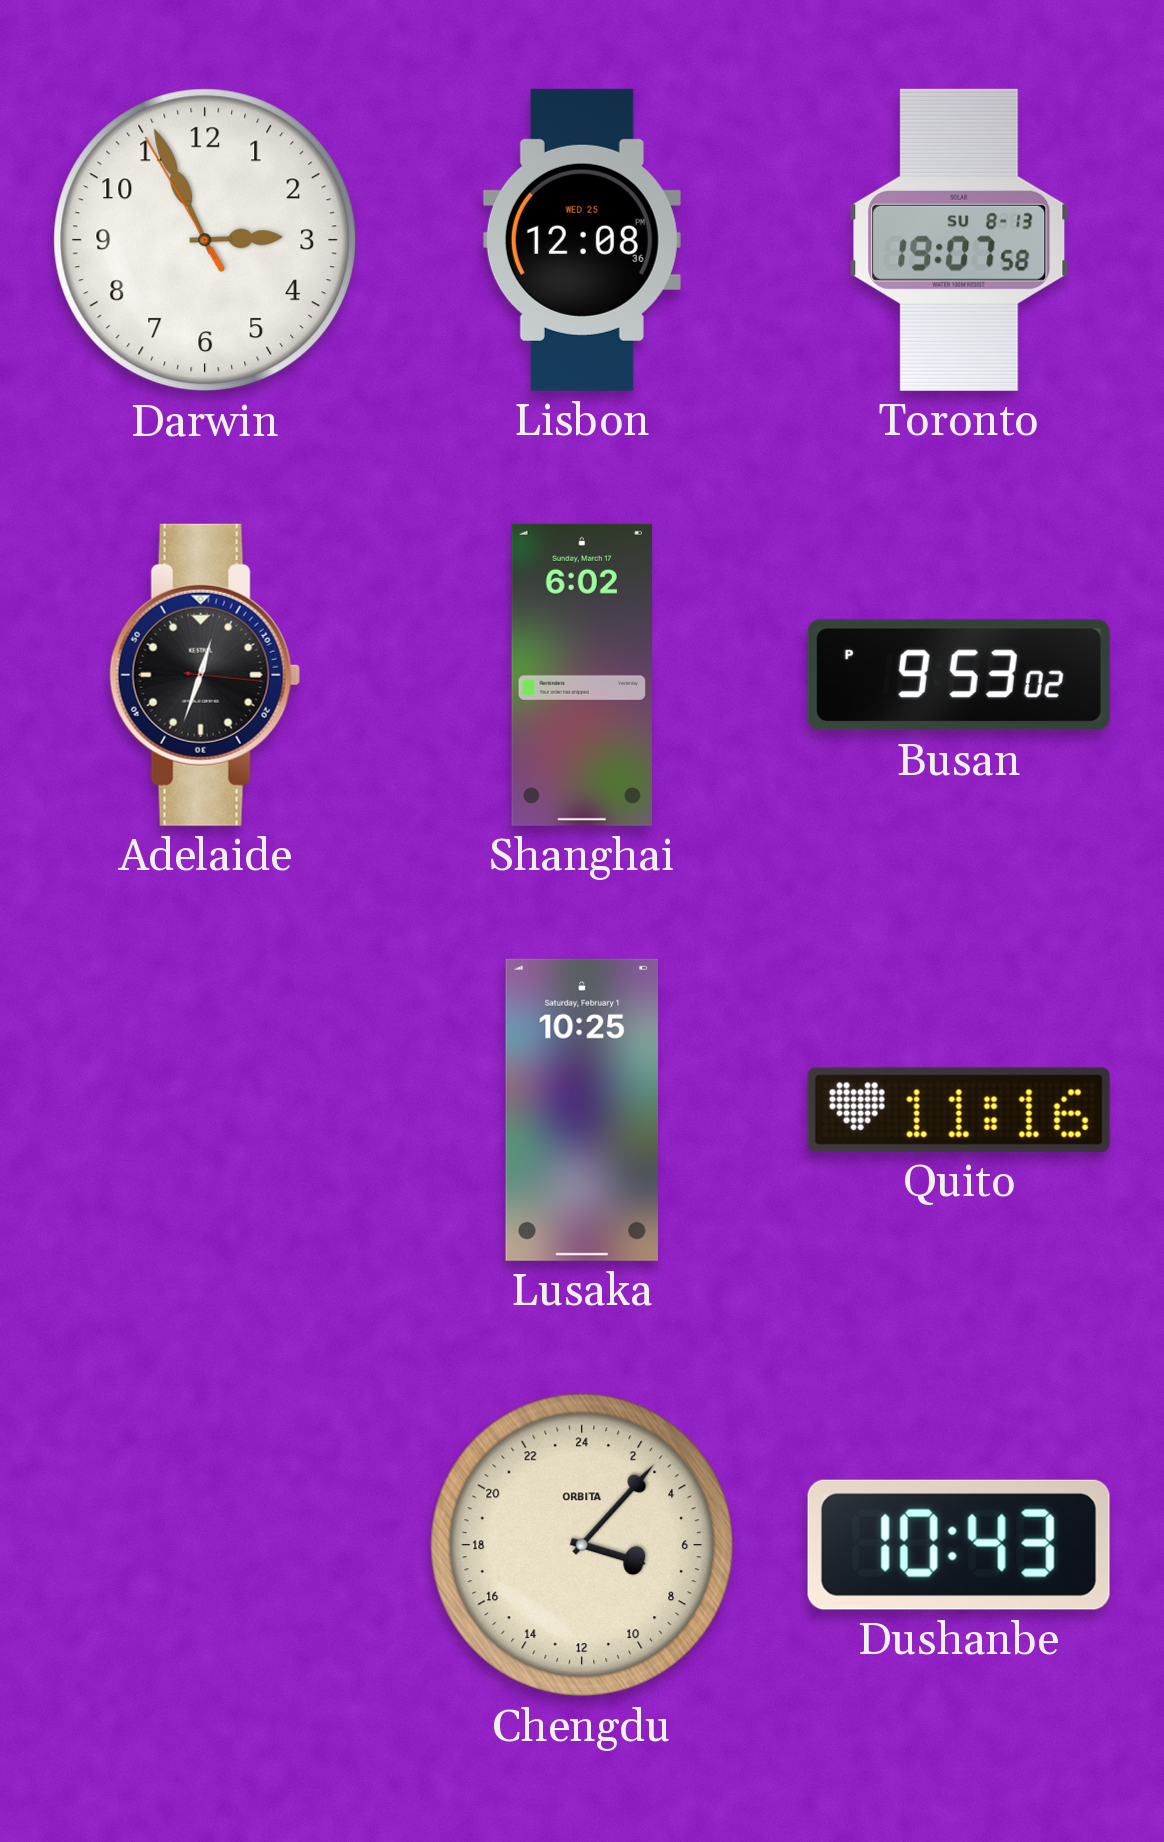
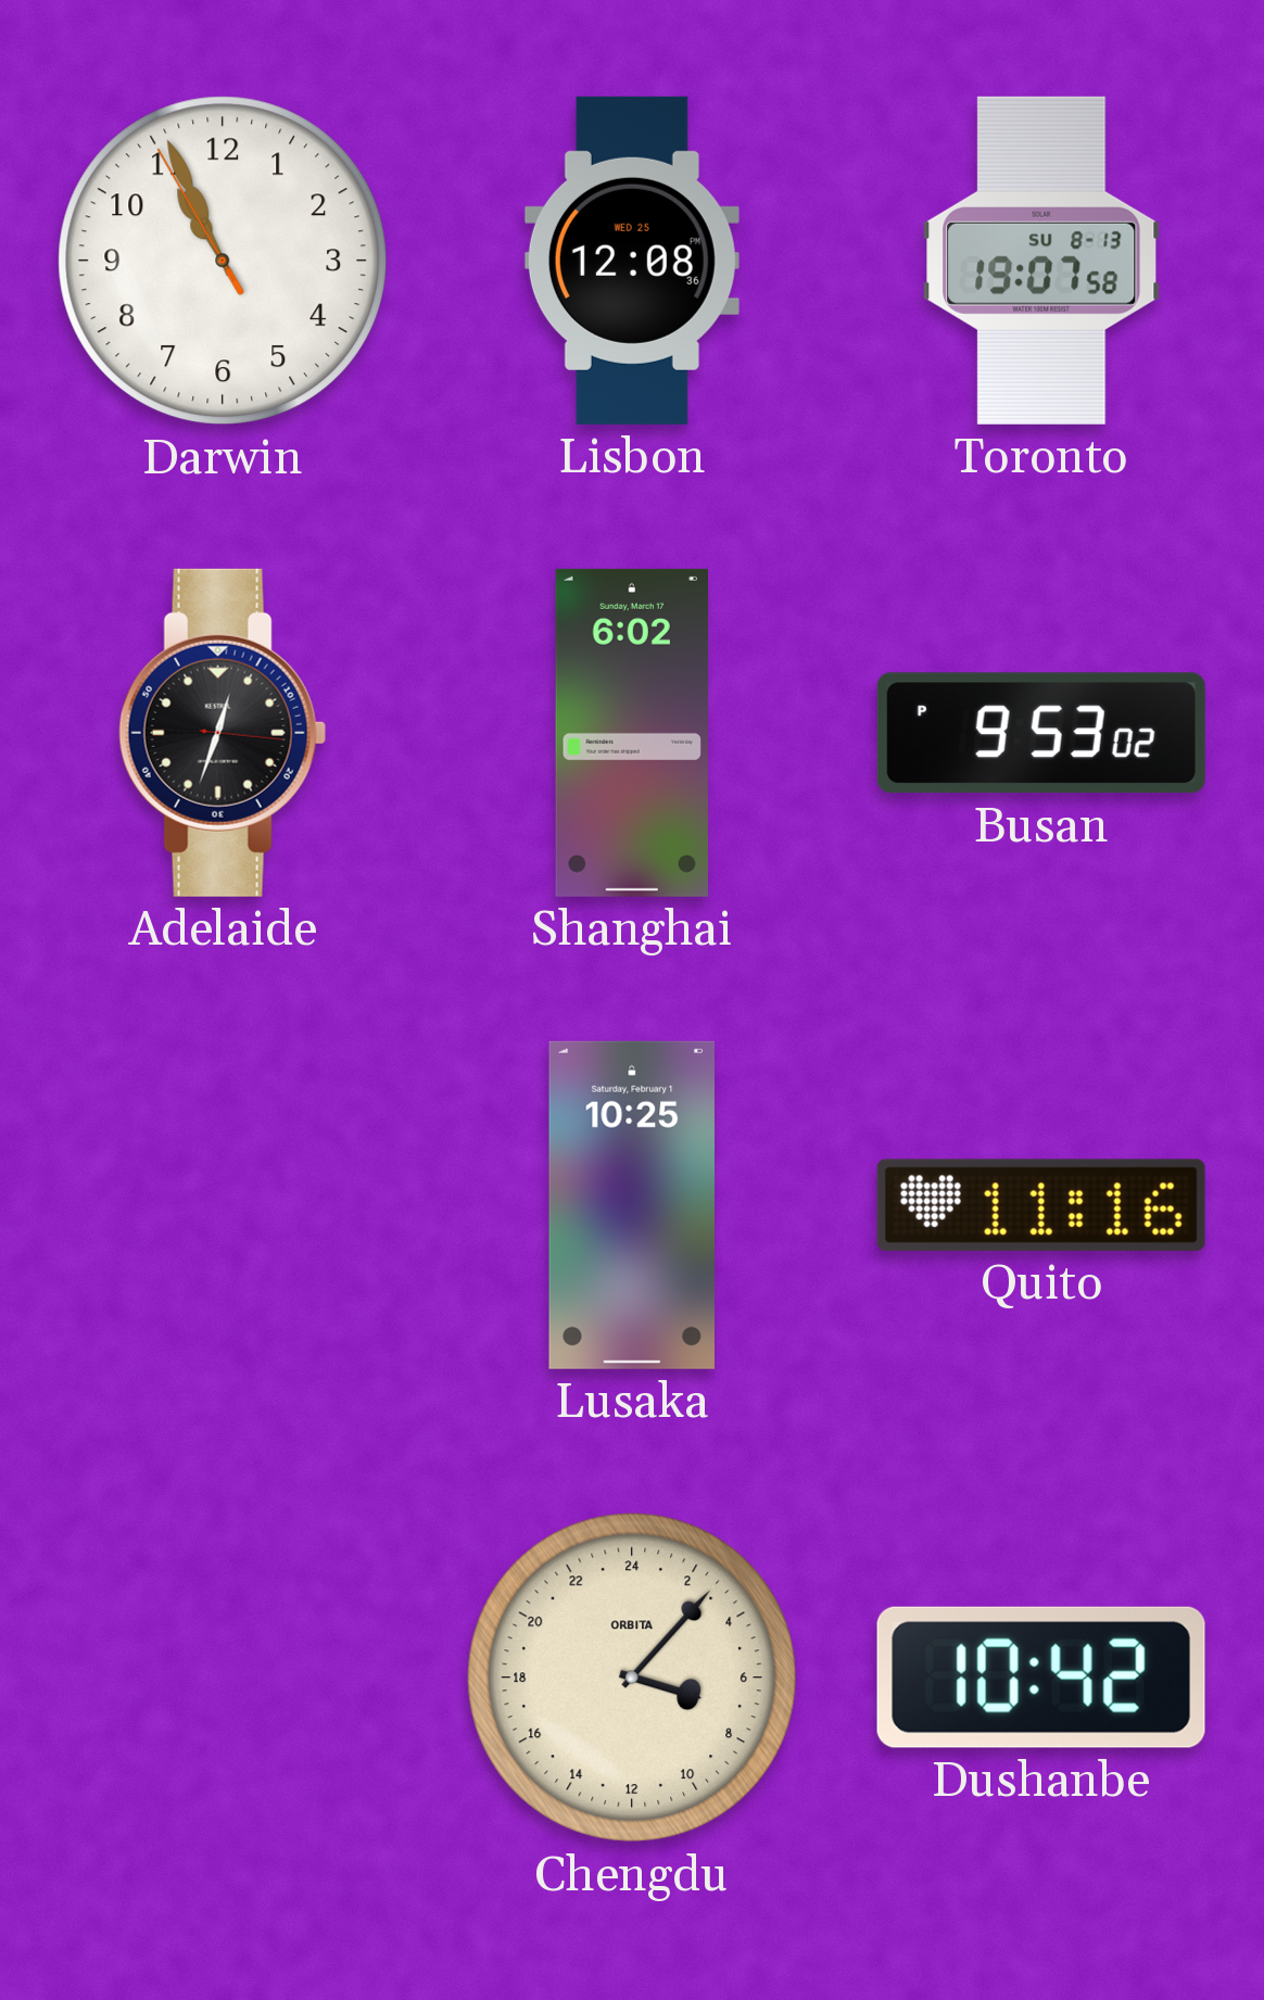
Darwin: 2:55 -> 10:55 (223, 261)
Dushanbe: 10:43 -> 10:42 (1041, 1678)
